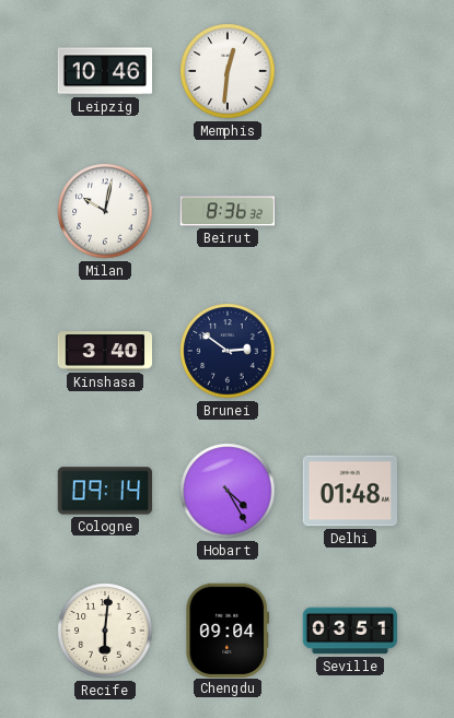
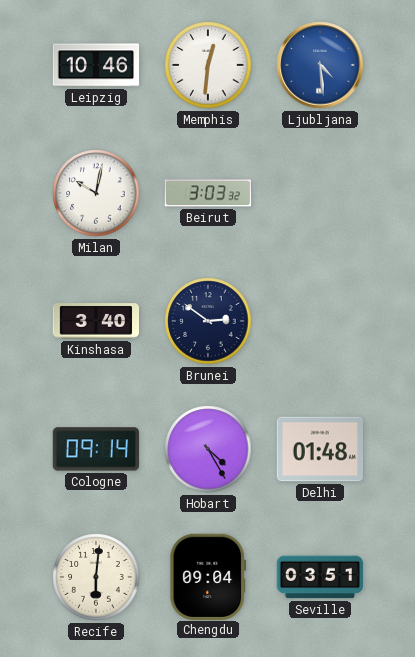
Ljubljana: none -> 4:29 (320, 65)
Beirut: 8:36 -> 3:03 (207, 193)
